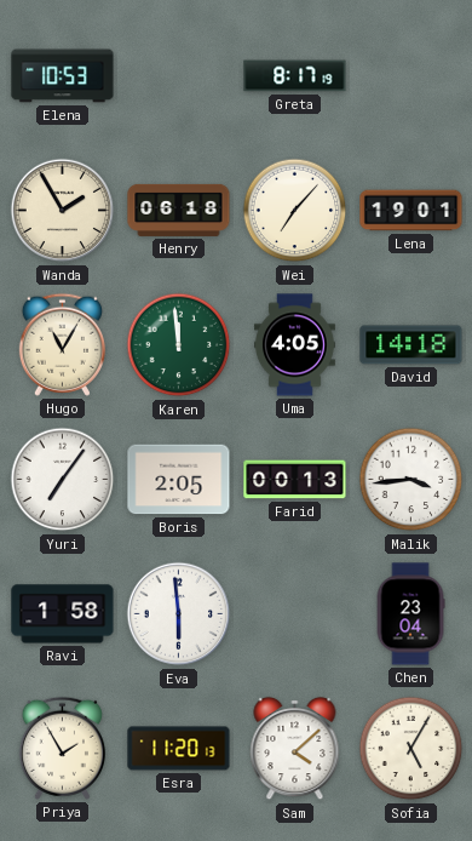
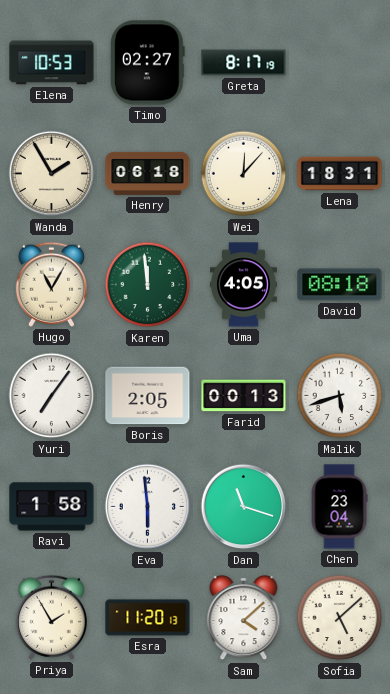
Timo: none -> 02:27 (148, 63)
Wei: 7:07 -> 12:07 (244, 174)
Lena: 19:01 -> 18:31 (340, 174)
David: 14:18 -> 08:18 (340, 285)
Malik: 3:44 -> 5:42 (340, 396)
Dan: none -> 11:18 (244, 507)
Sofia: 5:05 -> 5:08 (340, 618)
